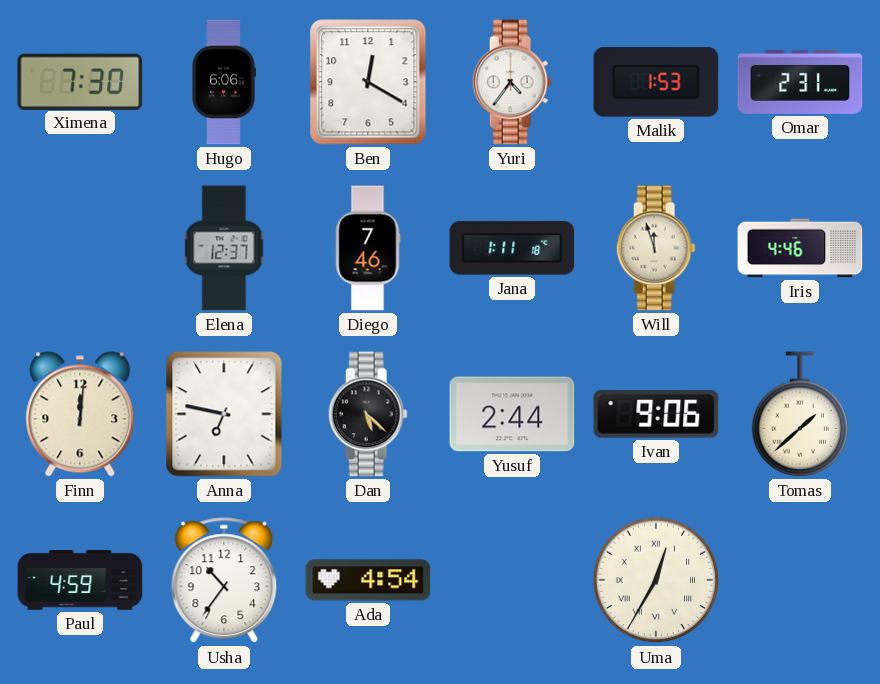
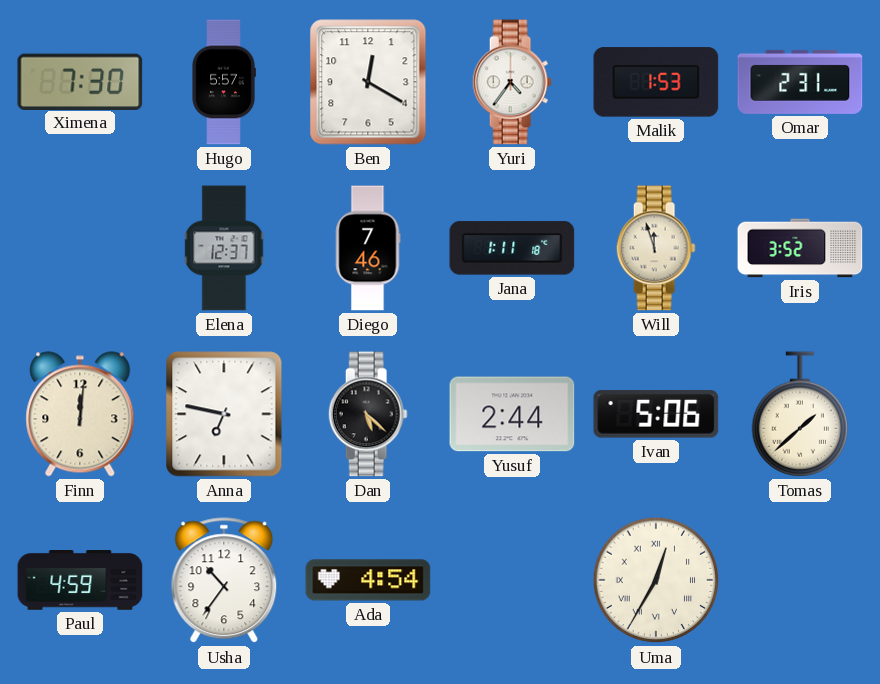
Hugo: 6:06 -> 5:57 (224, 82)
Iris: 4:46 -> 3:52 (800, 248)
Ivan: 9:06 -> 5:06 (656, 414)
